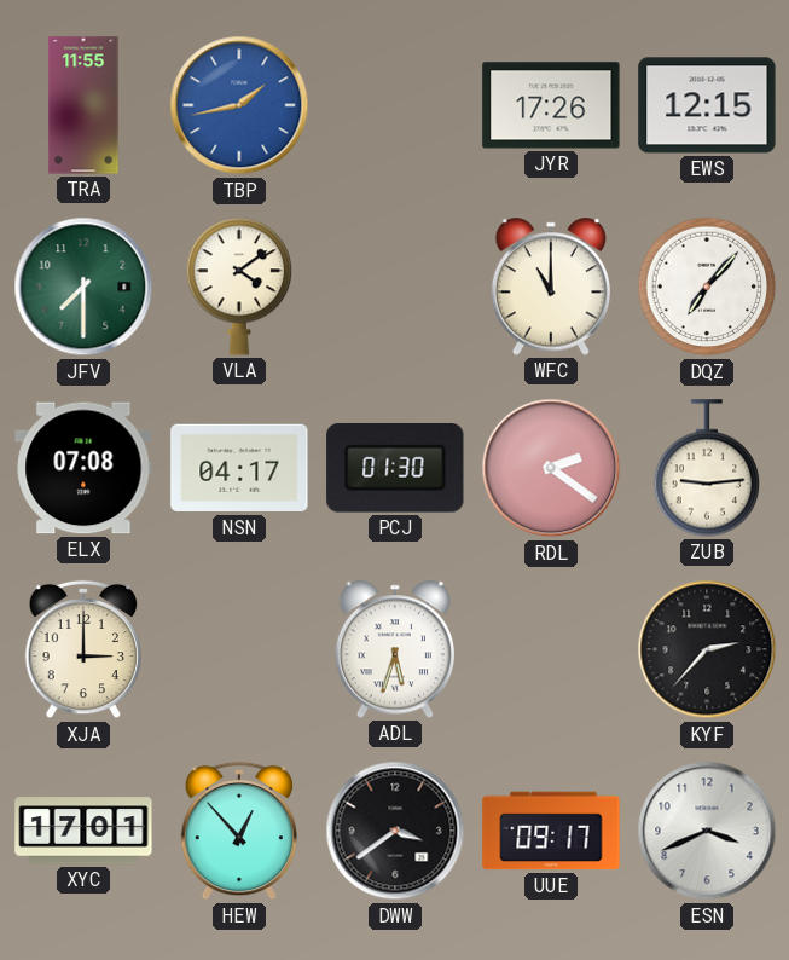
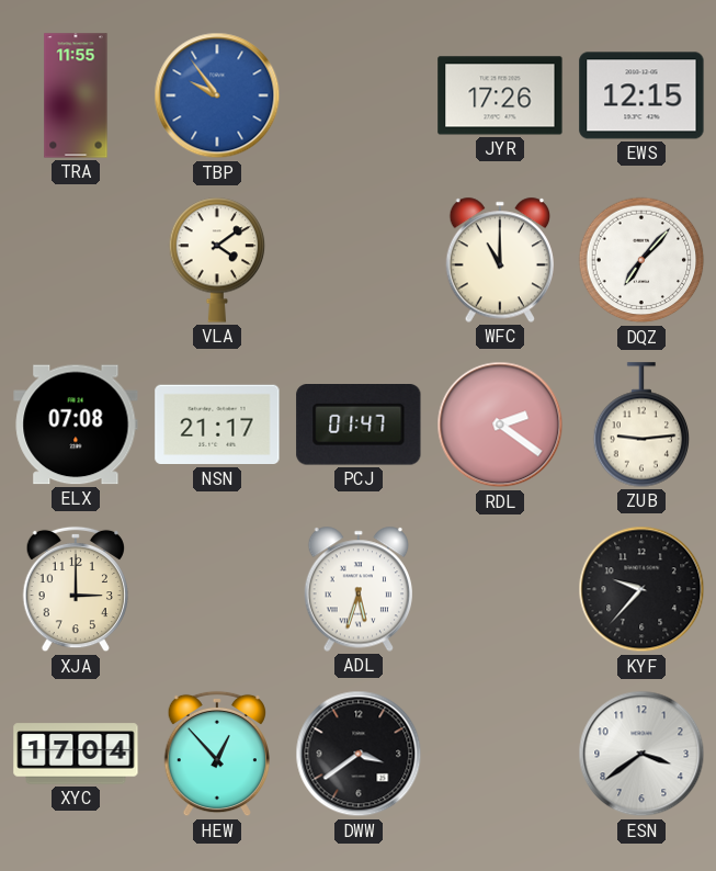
TBP: 1:43 -> 9:54 (217, 95)
JFV: 7:30 -> none (83, 287)
NSN: 04:17 -> 21:17 (217, 425)
PCJ: 01:30 -> 01:47 (359, 426)
KYF: 2:37 -> 9:37 (641, 589)
XYC: 17:01 -> 17:04 (76, 754)
UUE: 09:17 -> none (551, 831)
ESN: 3:41 -> 3:39 (641, 754)
